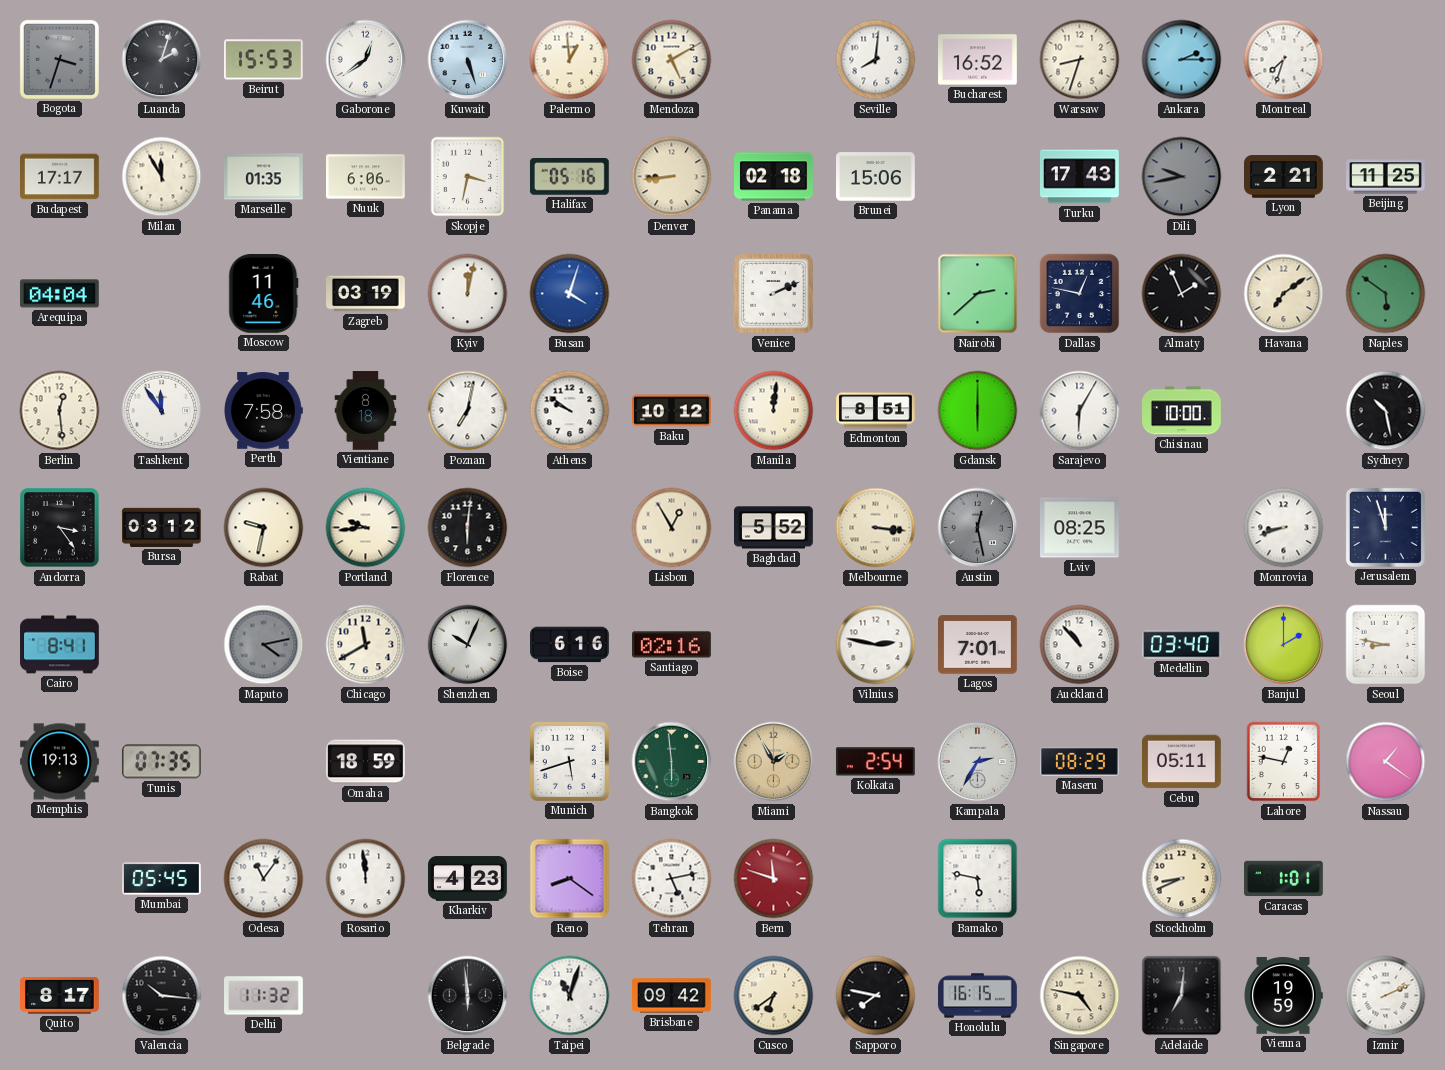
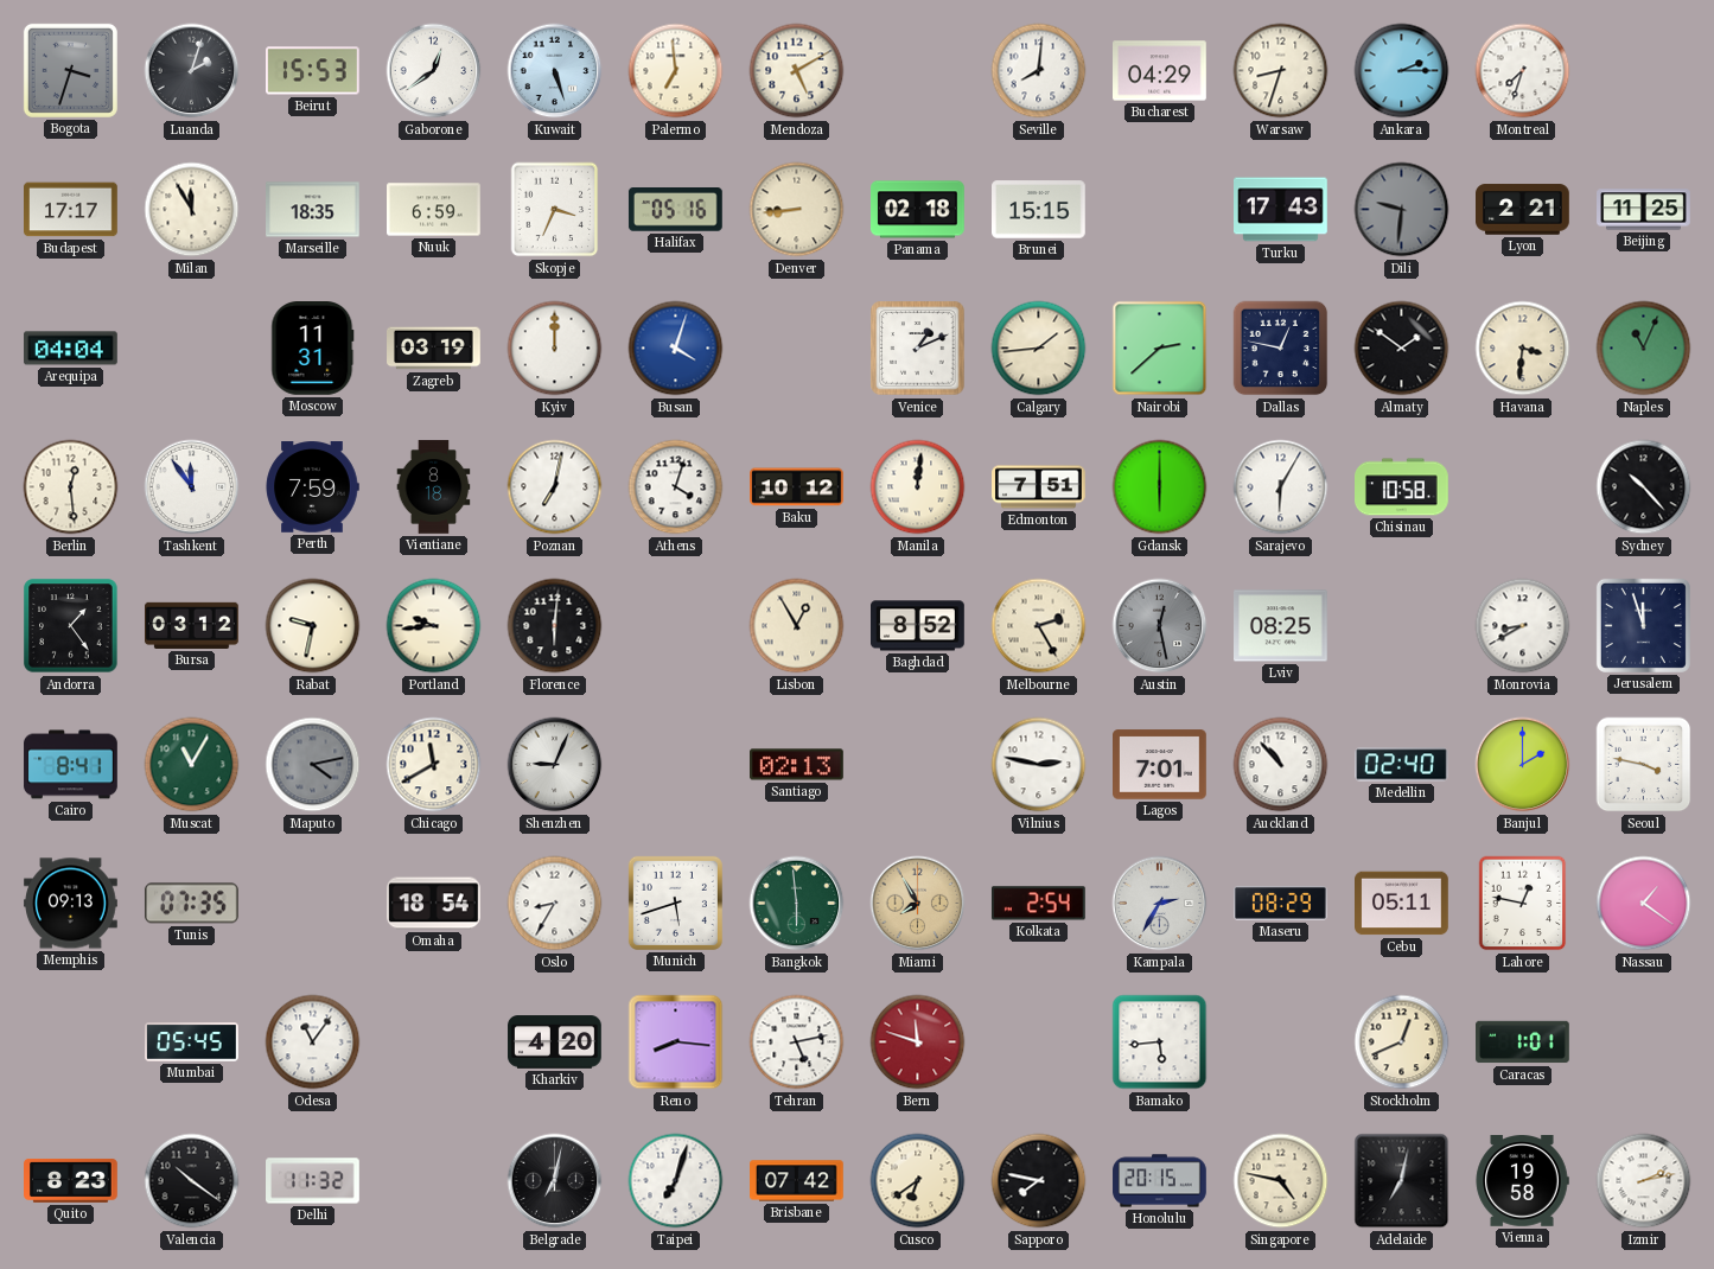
Palermo: 12:59 -> 6:59 (676, 71)
Bucharest: 16:52 -> 04:29 (1160, 71)
Marseille: 01:35 -> 18:35 (313, 210)
Nuuk: 6:06 -> 6:59 (434, 210)
Skopje: 3:32 -> 3:34 (555, 210)
Brunei: 15:06 -> 15:15 (1039, 210)
Dili: 9:43 -> 9:31 (1402, 210)
Moscow: 11:46 -> 11:31 (313, 349)
Kyiv: 12:02 -> 12:00 (555, 349)
Venice: 2:11 -> 1:11 (918, 349)
Calgary: none -> 1:44 (1039, 349)
Almaty: 1:56 -> 1:51 (1402, 349)
Havana: 7:09 -> 3:31 (1523, 349)
Naples: 5:51 -> 11:04 (1644, 349)
Perth: 7:58 -> 7:59 (312, 487)
Athens: 9:51 -> 4:03 (676, 487)
Edmonton: 8:51 -> 7:51 (1039, 487)
Chisinau: 10:00 -> 10:58 (1402, 487)
Sydney: 10:28 -> 10:23 (1644, 487)
Andorra: 3:24 -> 1:24 (71, 626)
Baghdad: 5:52 -> 8:52 (918, 626)
Melbourne: 3:16 -> 2:25 (1039, 626)
Monrovia: 8:42 -> 8:40 (1523, 626)
Muscat: none -> 11:05 (192, 765)
Shenzhen: 10:04 -> 9:04 (555, 765)
Boise: 6:16 -> none (570, 645)
Santiago: 02:16 -> 02:13 (797, 765)
Medellin: 03:40 -> 02:40 (1402, 765)
Seoul: 8:47 -> 3:47 (1644, 765)
Memphis: 19:13 -> 09:13 (71, 904)
Omaha: 18:59 -> 18:54 (434, 904)
Oslo: none -> 8:35 (555, 904)
Miami: 1:55 -> 7:55 (918, 904)
Rosario: 11:59 -> none (366, 879)
Kharkiv: 4:23 -> 4:20 (555, 1042)
Reno: 8:21 -> 8:16 (676, 1042)
Bamako: 5:47 -> 5:44 (1160, 1042)
Stockholm: 8:41 -> 12:41 (1402, 1042)
Quito: 8:17 -> 8:23 (71, 1180)
Valencia: 10:16 -> 10:21 (192, 1181)
Belgrade: 5:59 -> 7:02 (555, 1181)
Taipei: 11:03 -> 7:03 (676, 1181)
Brisbane: 09:42 -> 07:42 (797, 1181)
Honolulu: 16:15 -> 20:15 (1160, 1181)
Adelaide: 7:01 -> 7:02 (1402, 1181)
Vienna: 19:59 -> 19:58 (1522, 1181)
Izmir: 2:11 -> 2:13 (1644, 1181)
